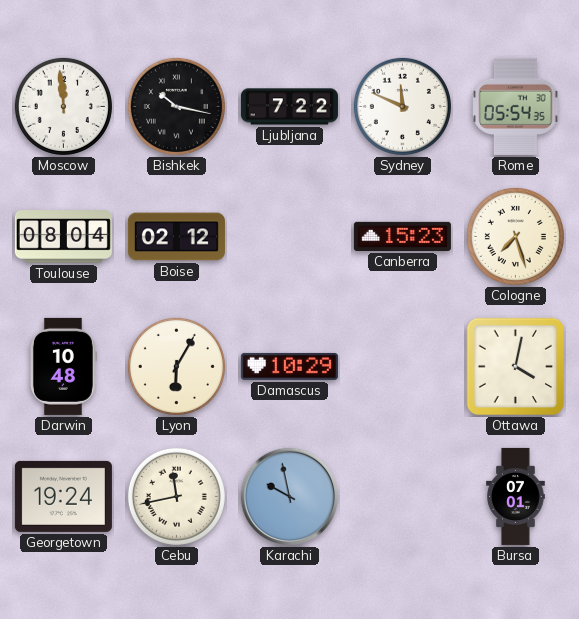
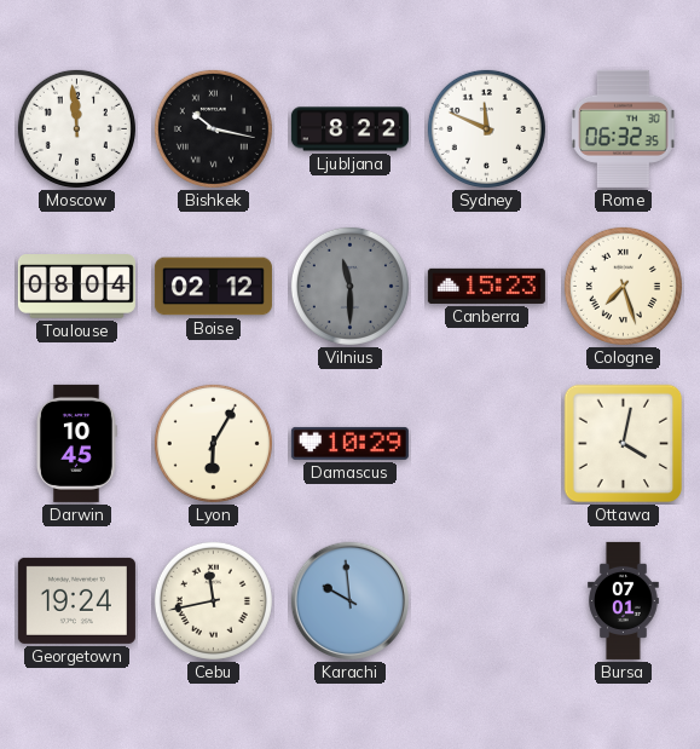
Ljubljana: 7:22 -> 8:22 (349, 129)
Rome: 05:54 -> 06:32 (624, 128)
Vilnius: none -> 11:30 (349, 286)
Darwin: 10:48 -> 10:45 (76, 443)
Karachi: 9:58 -> 9:59 (351, 601)
